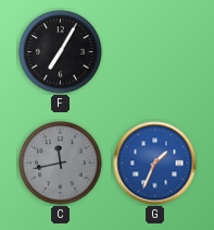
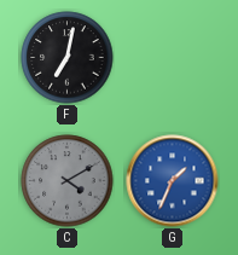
F: 7:05 -> 7:02 (68, 58)
C: 11:43 -> 4:10 (68, 181)
